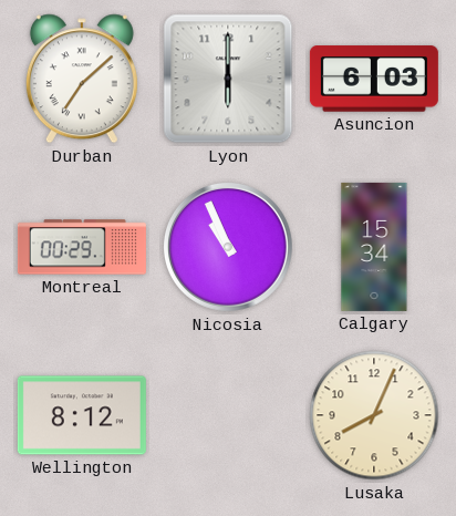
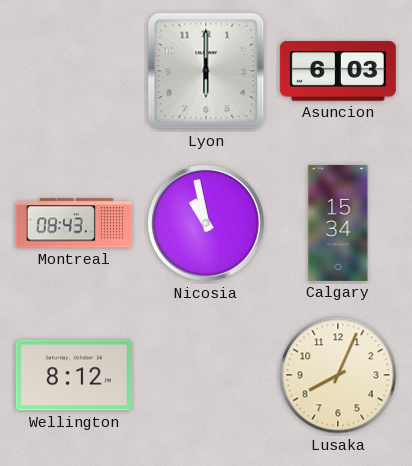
Durban: 7:08 -> none (82, 79)
Montreal: 00:29 -> 08:43 (74, 223)
Nicosia: 10:56 -> 10:58 (206, 223)
